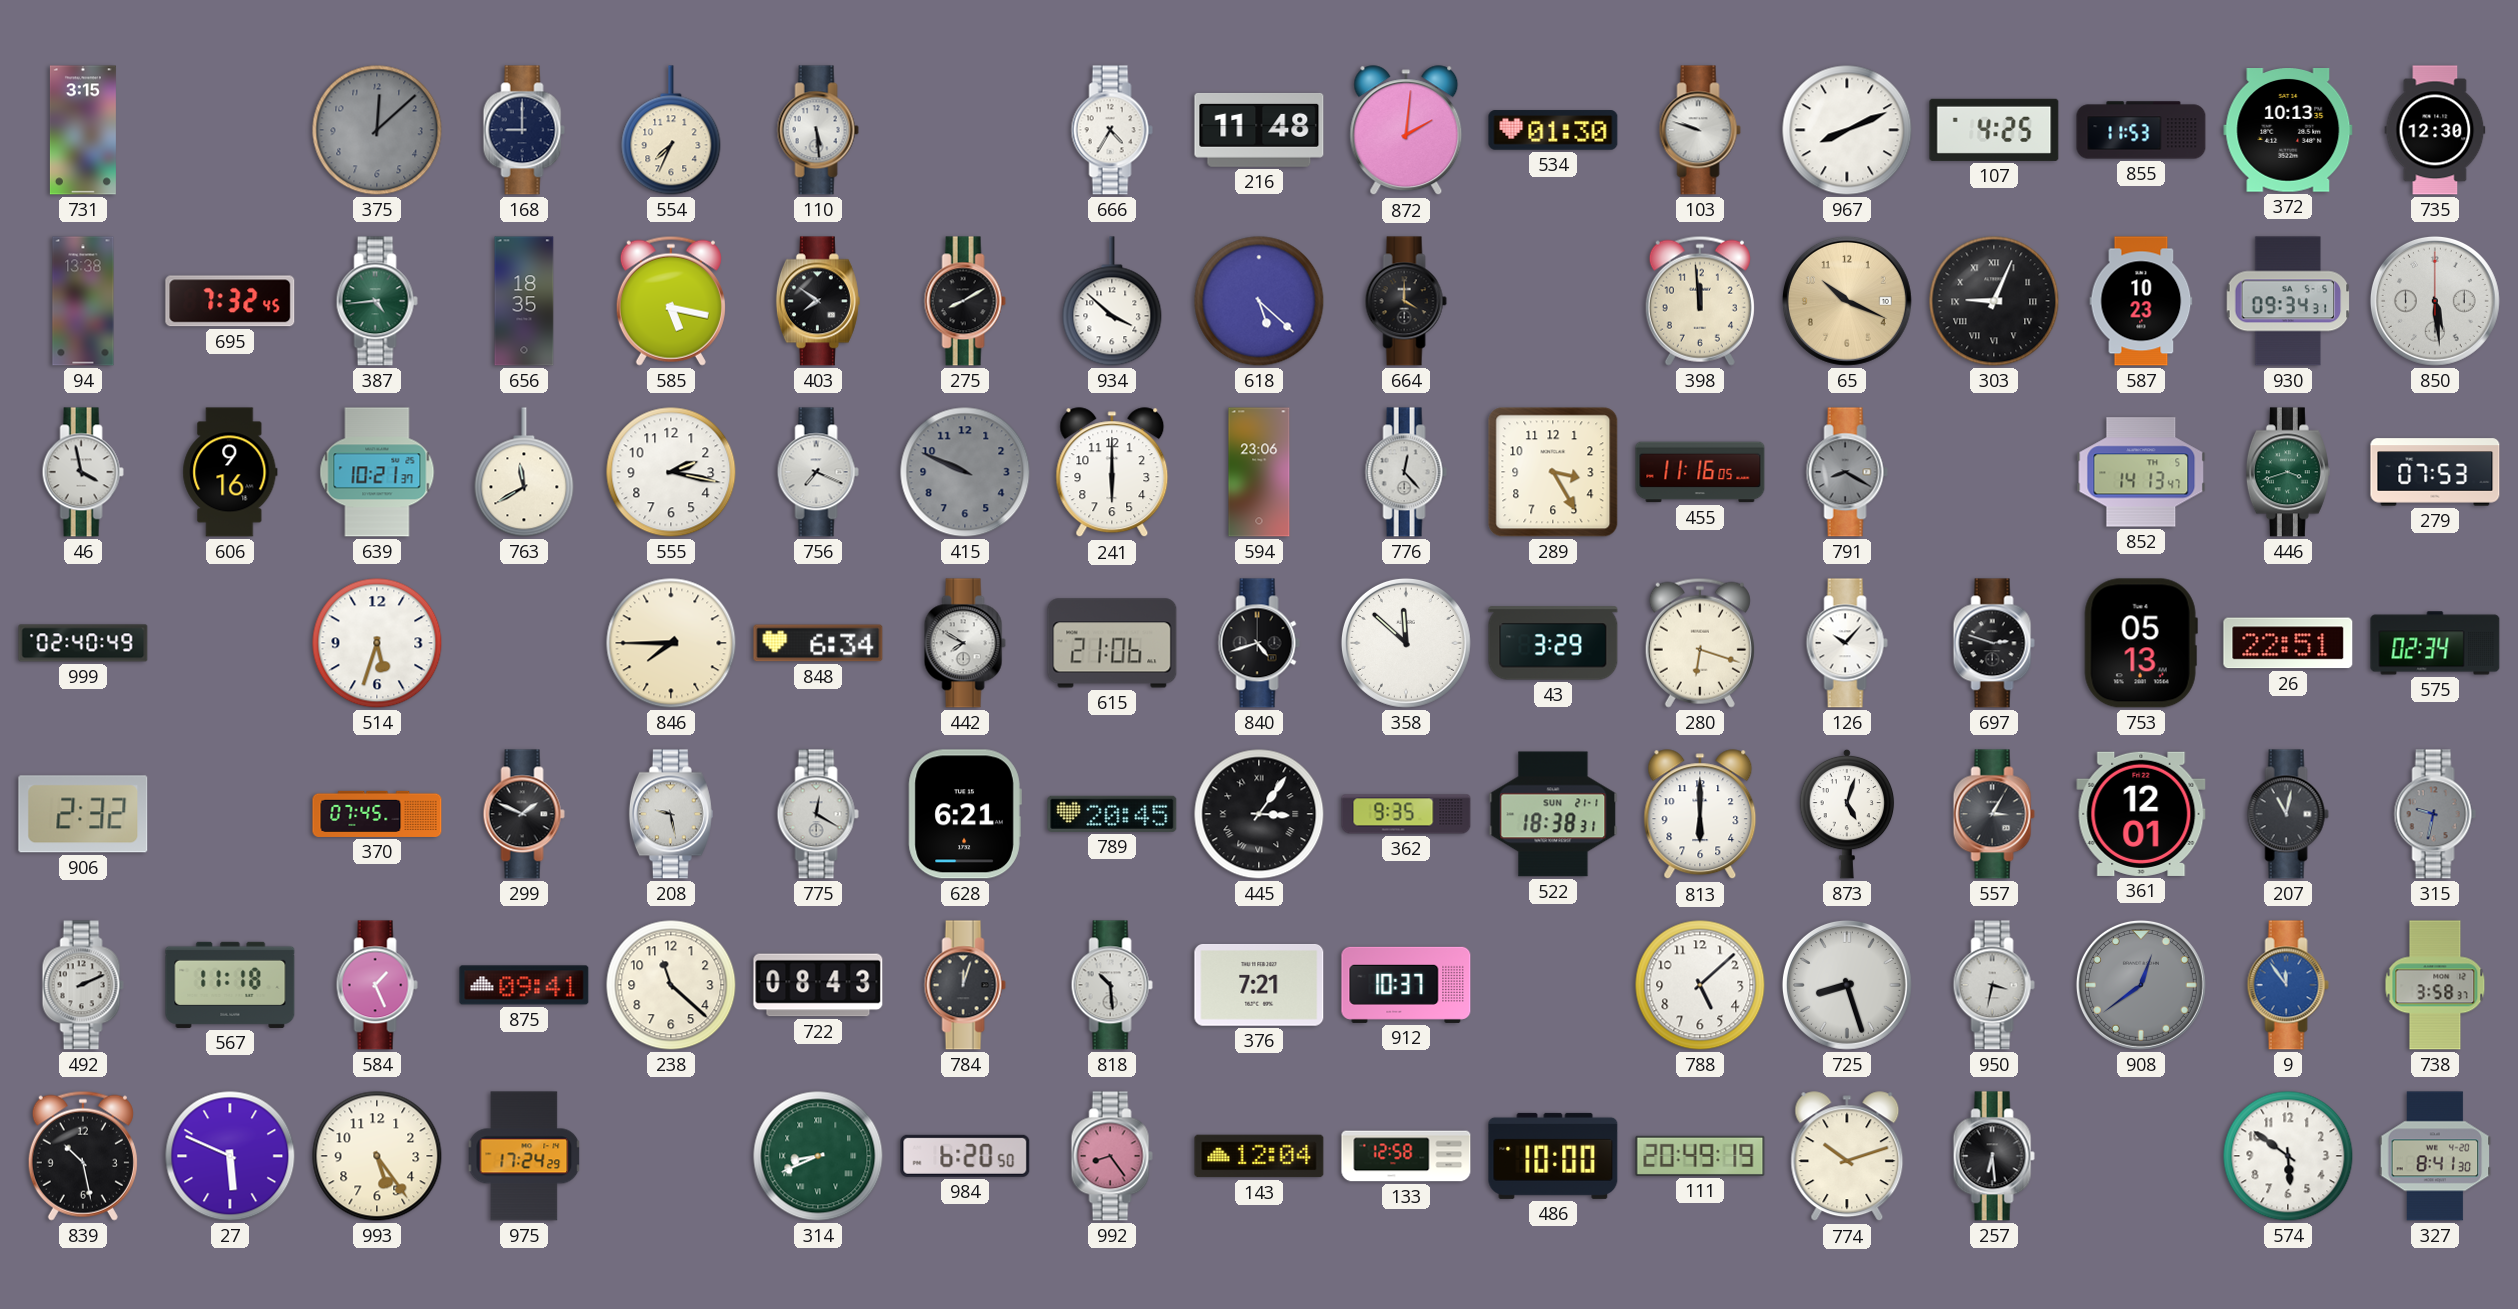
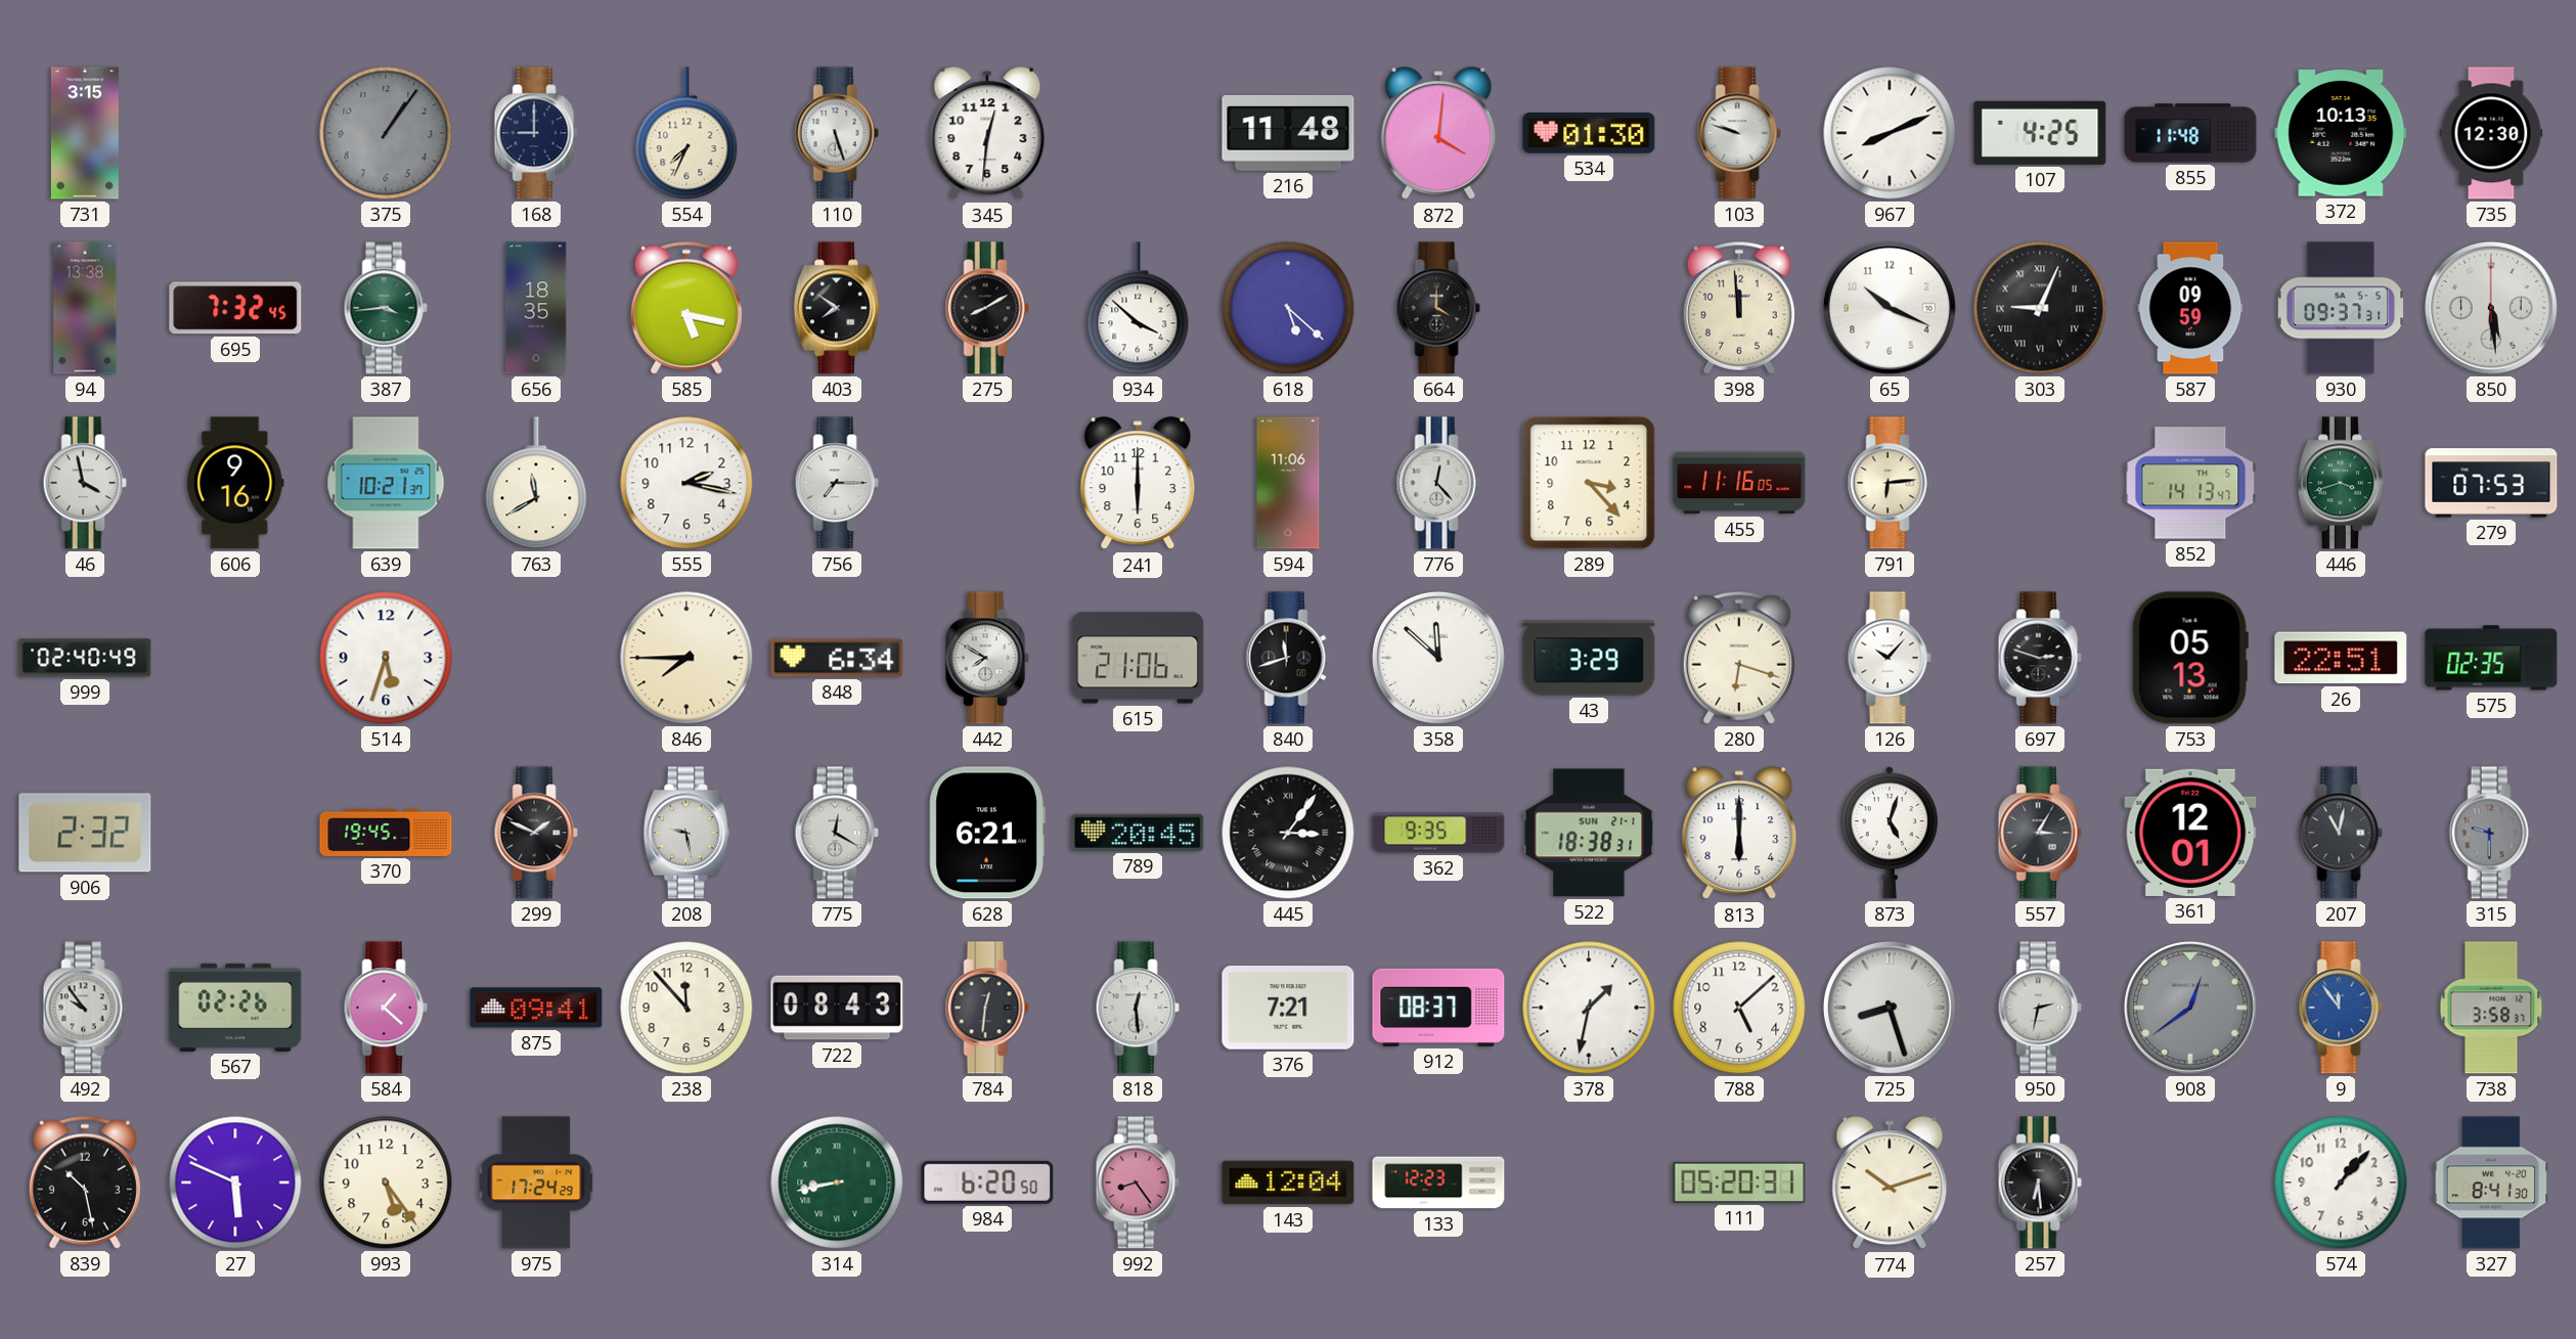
375: 12:08 -> 1:06 (386, 133)
110: 5:29 -> 5:27 (837, 133)
345: none -> 12:31 (987, 134)
666: 4:35 -> none (1112, 130)
872: 2:01 -> 4:01 (1438, 134)
855: 11:53 -> 11:48 (2190, 133)
387: 4:44 -> 3:44 (386, 308)
65 dial: champagne -> white (1890, 308)
587: 10:23 -> 09:59 (2190, 308)
930: 09:34 -> 09:37 (2341, 308)
756: 7:19 -> 7:15 (837, 483)
415: 9:49 -> none (965, 472)
594: 23:06 -> 11:06 (1288, 483)
289: 3:25 -> 3:23 (1589, 483)
791: 8:20 -> 6:14 (1890, 483)
791 dial: grey -> cream (1890, 483)
840: 4:42 -> 11:42 (1288, 658)
575: 02:34 -> 02:35 (2491, 658)
370: 07:45 -> 19:45 (386, 833)
315: 9:32 -> 9:30 (2491, 833)
492: 2:11 -> 9:54 (85, 1008)
567: 11:18 -> 02:26 (235, 1008)
584: 1:26 -> 1:22 (386, 1008)
238: 11:22 -> 11:53 (686, 1008)
784: 12:03 -> 12:31 (987, 1008)
818: 10:29 -> 12:29 (1138, 1008)
912: 10:37 -> 08:37 (1438, 1008)
378: none -> 1:32 (1589, 1008)
950: 3:32 -> 2:32 (2040, 1008)
314: 8:41 -> 8:43 (837, 1182)
133: 12:58 -> 12:23 (1438, 1182)
486: 10:00 -> none (1553, 1156)
111: 20:49 -> 05:20 (1739, 1182)
574: 5:51 -> 1:07 (2341, 1182)
